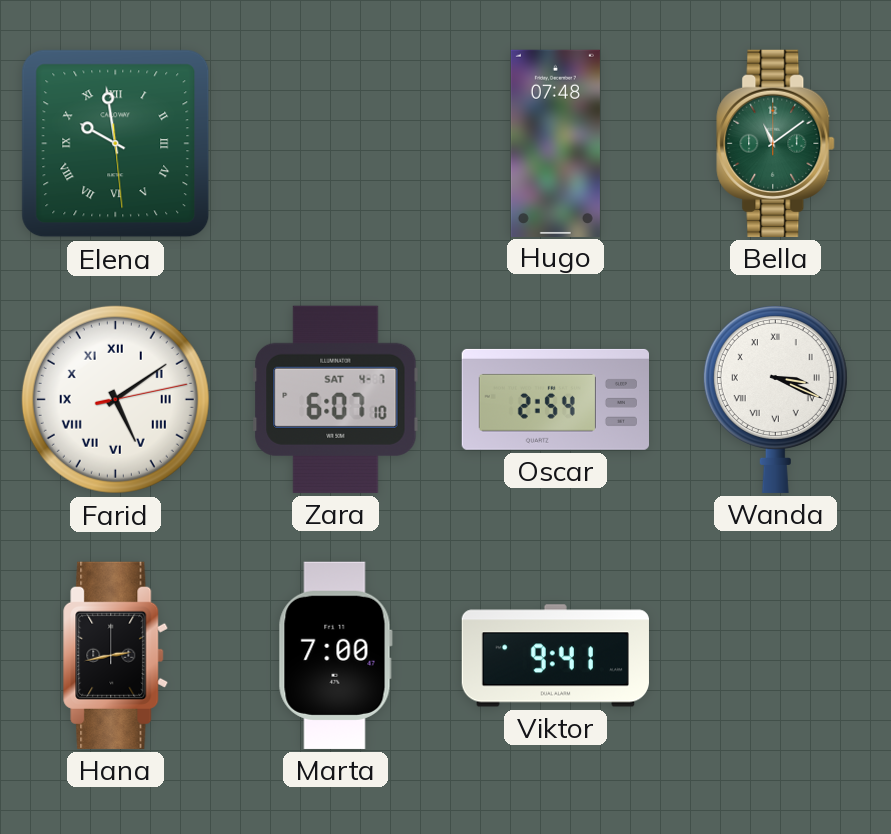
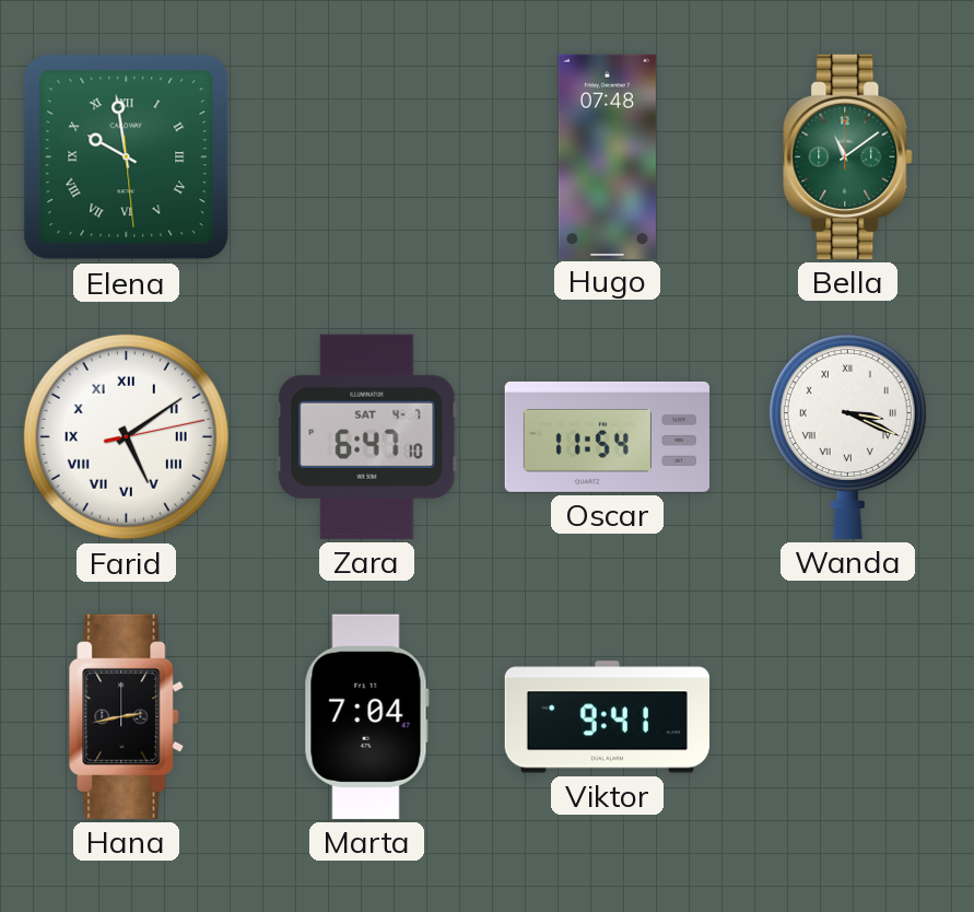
Zara: 6:07 -> 6:47 (367, 436)
Oscar: 2:54 -> 11:54 (607, 436)
Marta: 7:00 -> 7:04 (366, 716)
